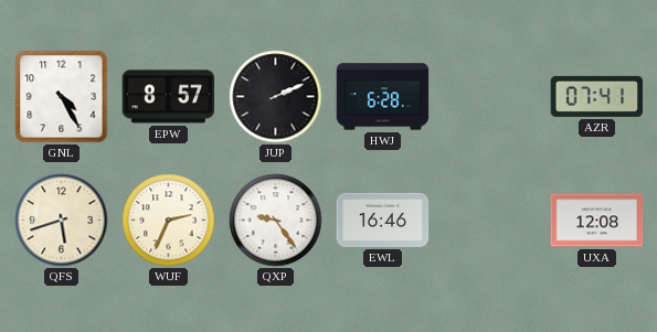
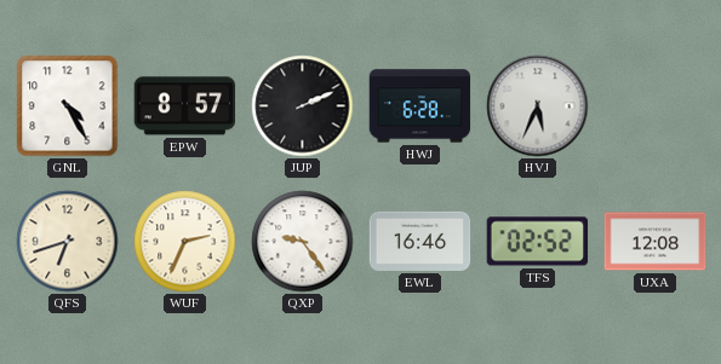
HVJ: none -> 5:34 (538, 106)
AZR: 07:41 -> none (597, 96)
QFS: 5:42 -> 6:42 (68, 242)
TFS: none -> 02:52 (538, 242)
